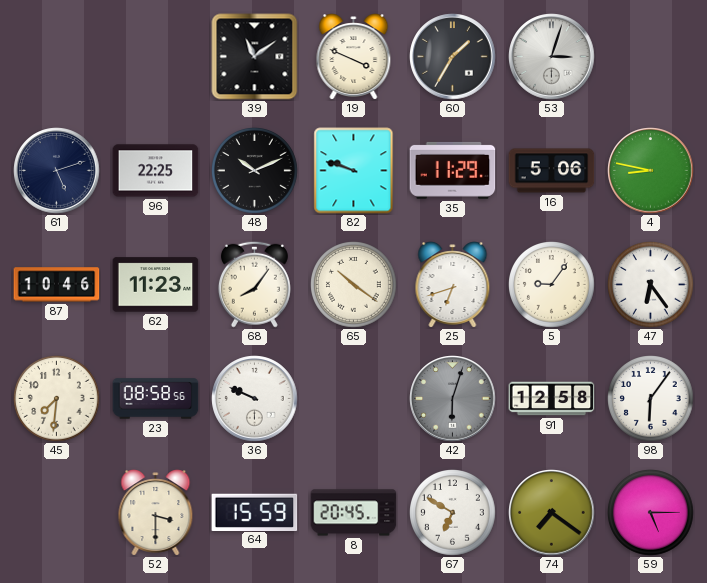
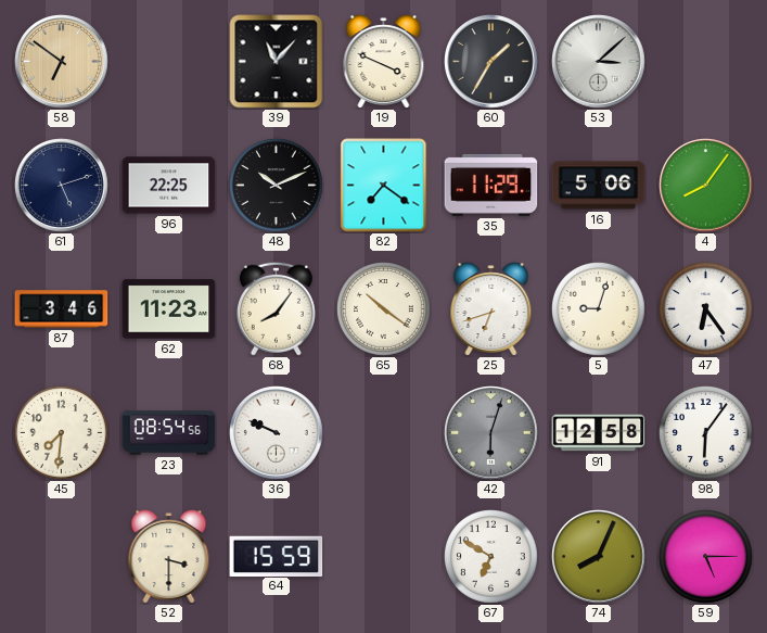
58: none -> 6:51 (62, 62)
39: 11:09 -> 11:07 (277, 62)
53: 3:03 -> 3:08 (599, 62)
82: 9:48 -> 7:21 (384, 186)
4: 8:47 -> 8:06 (706, 186)
87: 10:46 -> 3:46 (62, 309)
5: 9:06 -> 9:03 (599, 309)
23: 08:58 -> 08:54 (169, 433)
8: 20:45 -> none (354, 513)
74: 7:21 -> 8:04 (599, 557)
